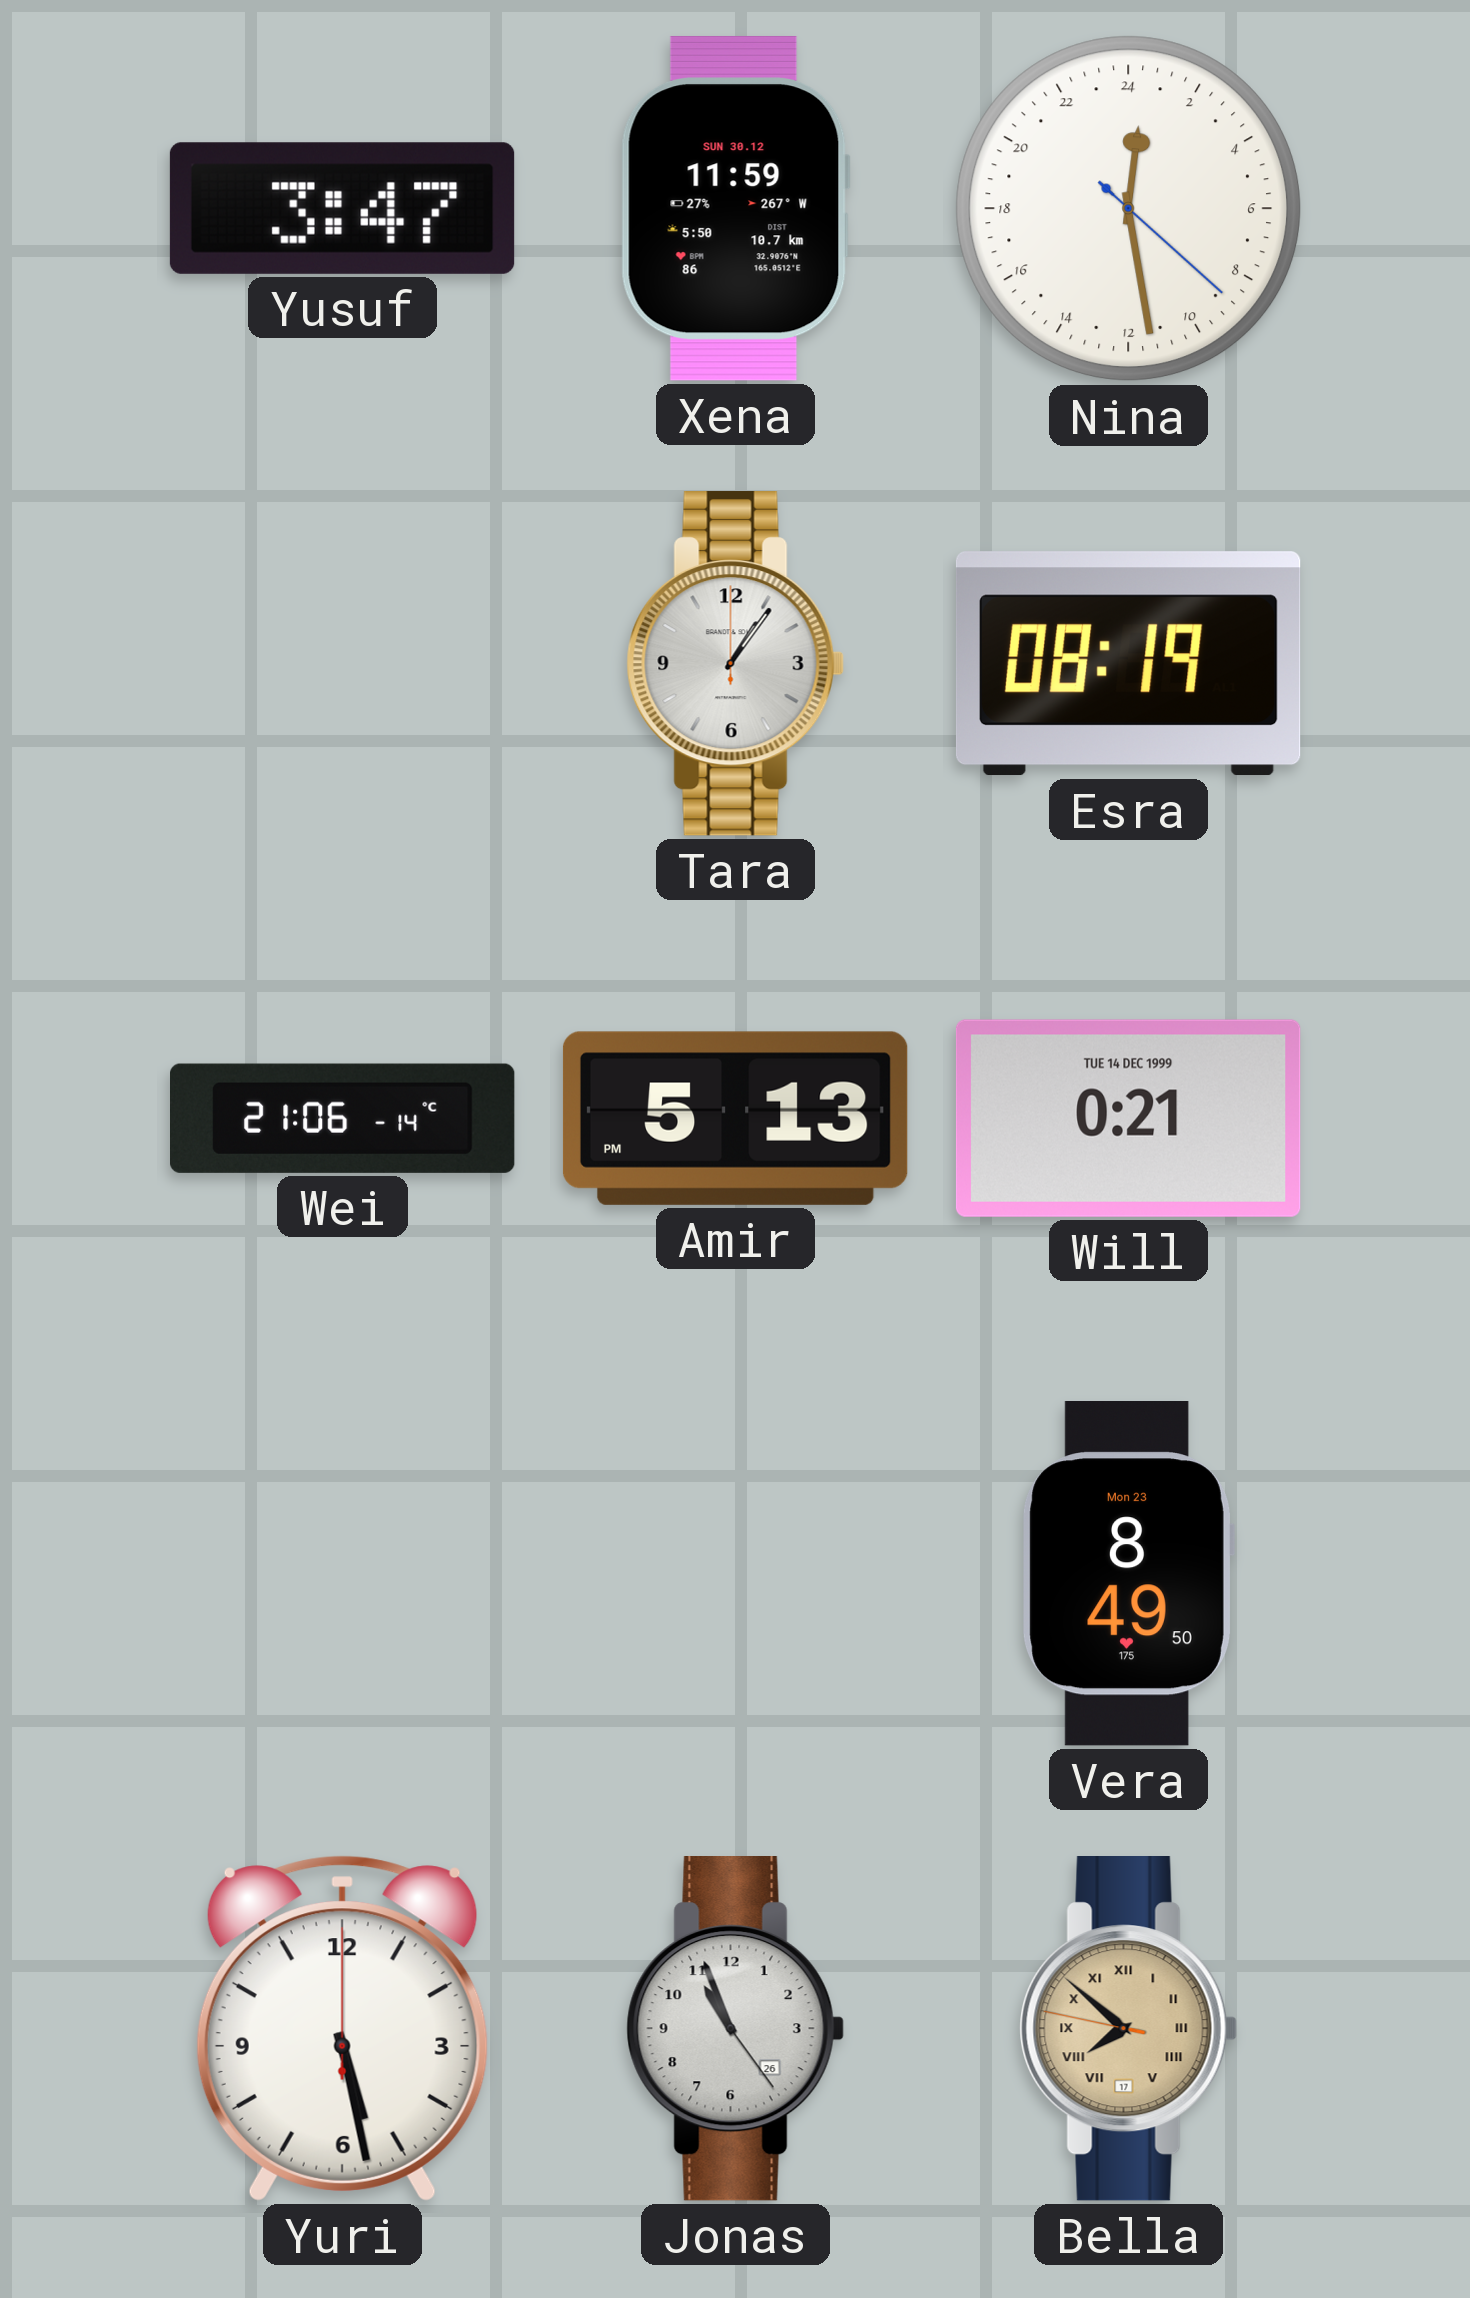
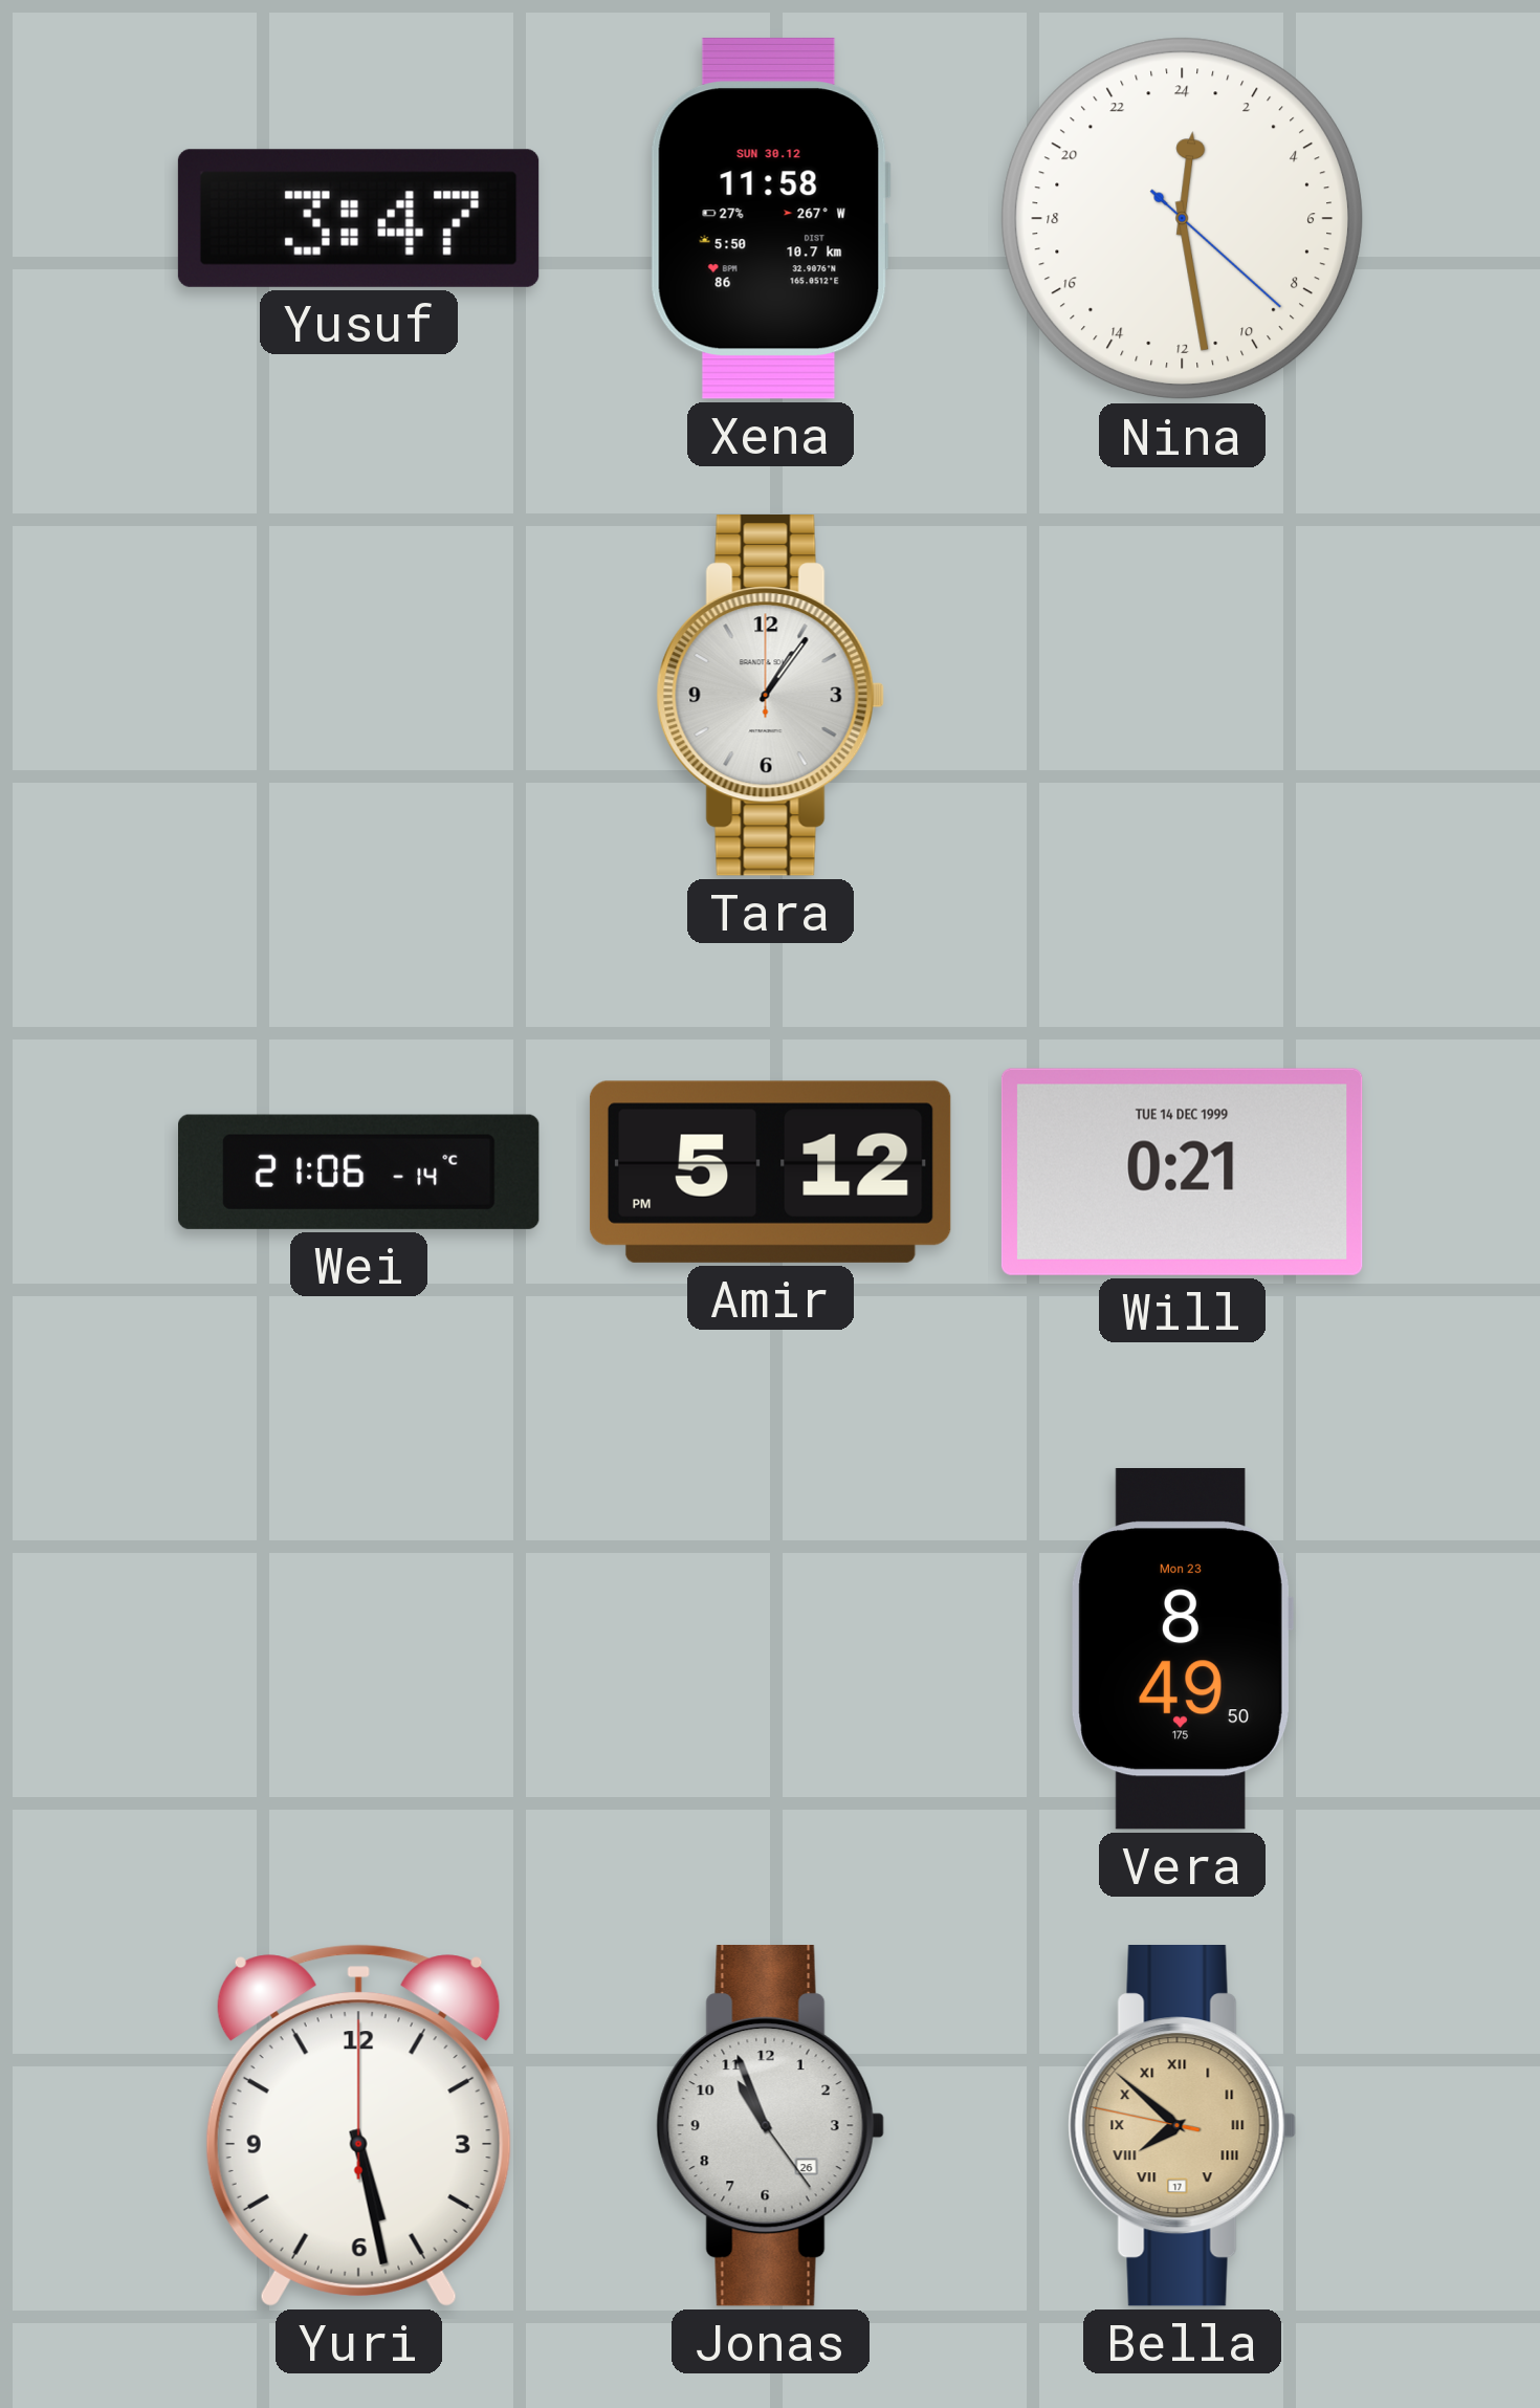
Xena: 11:59 -> 11:58 (770, 218)
Esra: 08:19 -> none (1128, 664)
Amir: 5:13 -> 5:12 (770, 1172)
